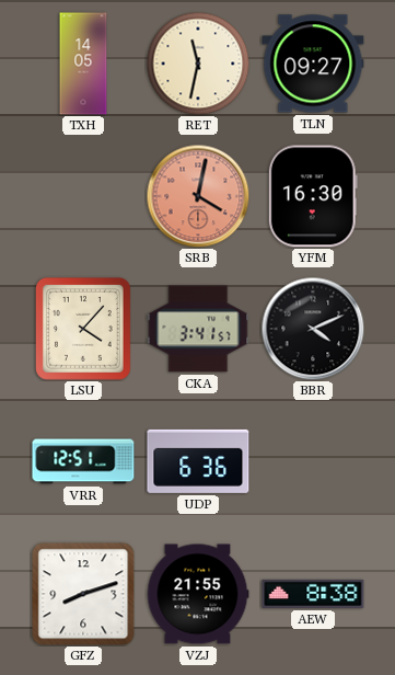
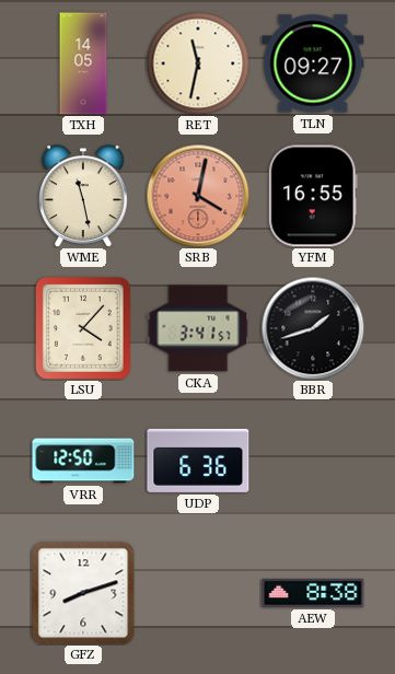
WME: none -> 11:28 (84, 196)
YFM: 16:30 -> 16:55 (313, 196)
BBR: 4:11 -> 1:42 (313, 328)
VRR: 12:51 -> 12:50 (83, 461)
VZJ: 21:55 -> none (198, 594)
